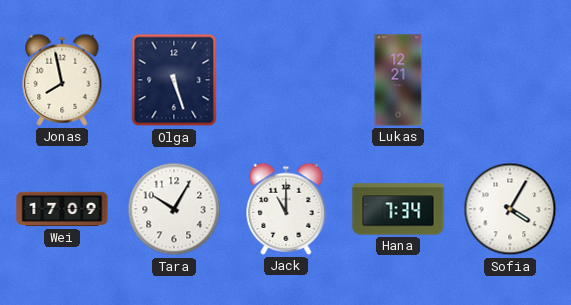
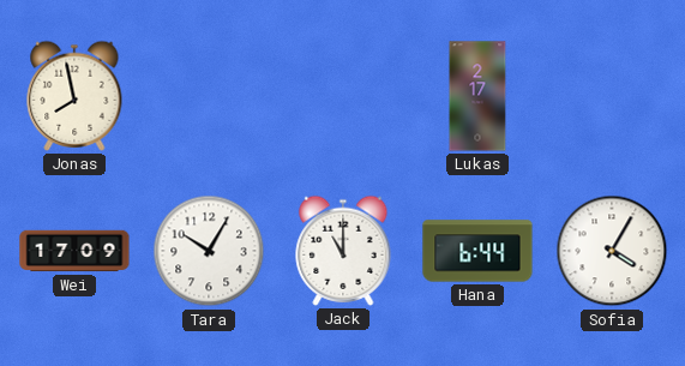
Olga: 5:27 -> none (174, 80)
Lukas: 12:21 -> 2:17 (477, 96)
Hana: 7:34 -> 6:44 (477, 251)
